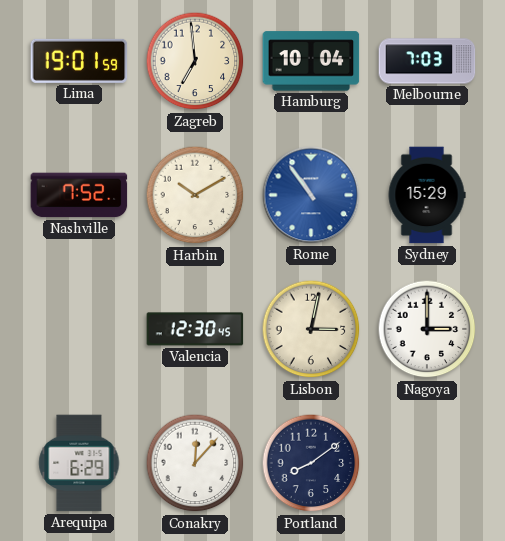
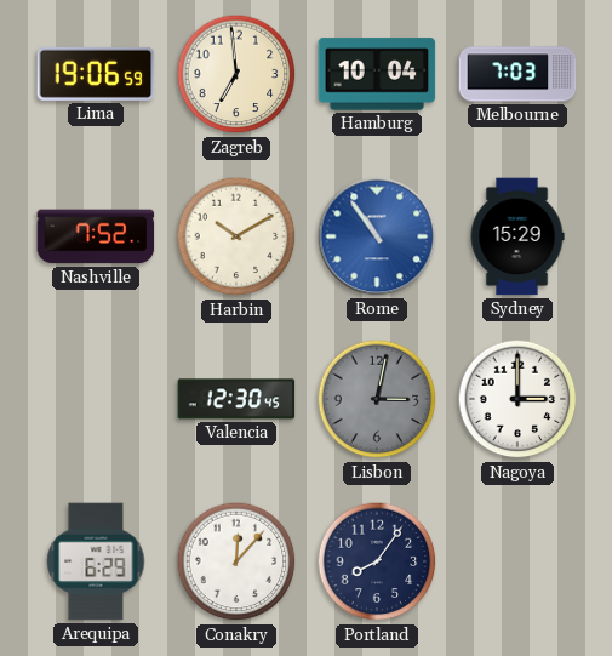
Lima: 19:01 -> 19:06 (96, 74)
Lisbon dial: cream -> grey (377, 399)
Portland: 8:09 -> 8:06 (377, 561)
